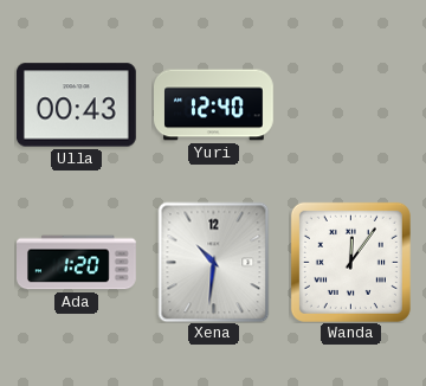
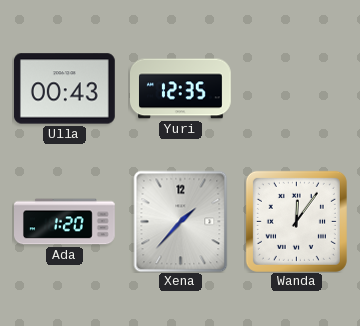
Yuri: 12:40 -> 12:35 (181, 89)
Xena: 10:31 -> 1:37 (181, 221)
